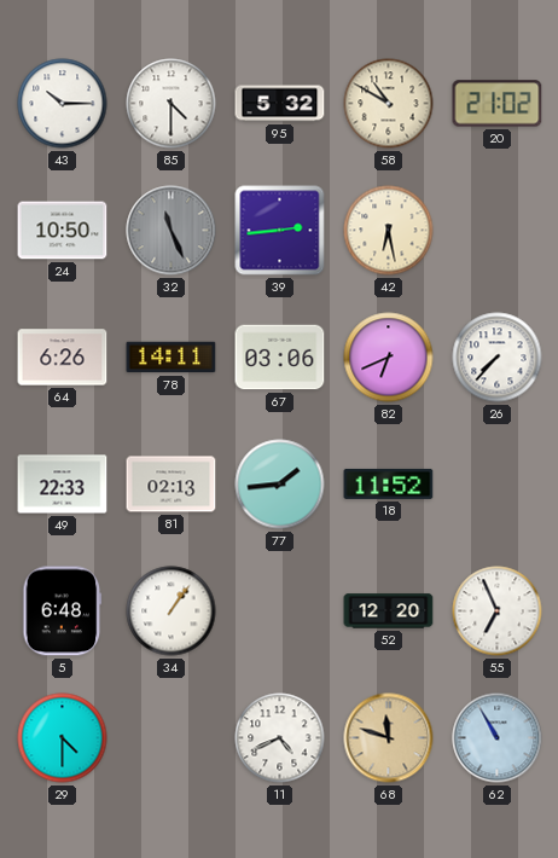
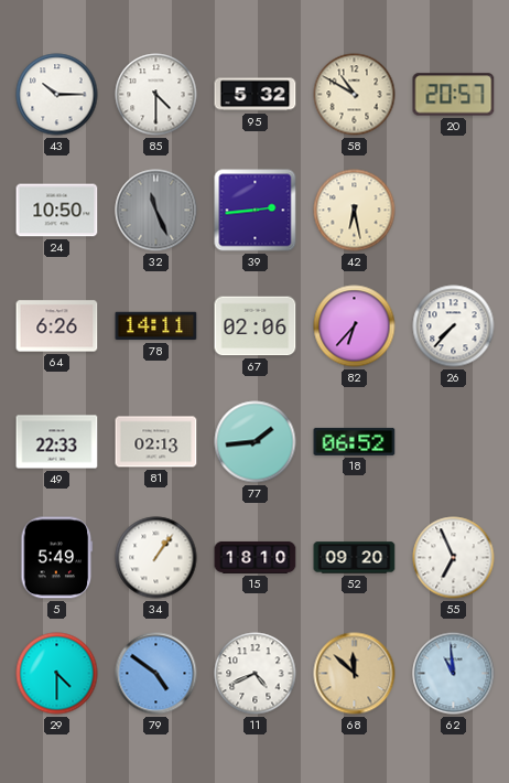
20: 21:02 -> 20:57 (454, 95)
67: 03:06 -> 02:06 (256, 326)
82: 6:41 -> 6:37 (355, 326)
18: 11:52 -> 06:52 (355, 441)
5: 6:48 -> 5:49 (57, 558)
15: none -> 18:10 (256, 557)
52: 12:20 -> 09:20 (355, 558)
79: none -> 4:51 (156, 674)
68: 11:48 -> 11:52 (355, 674)
62: 10:55 -> 10:59 (454, 674)
